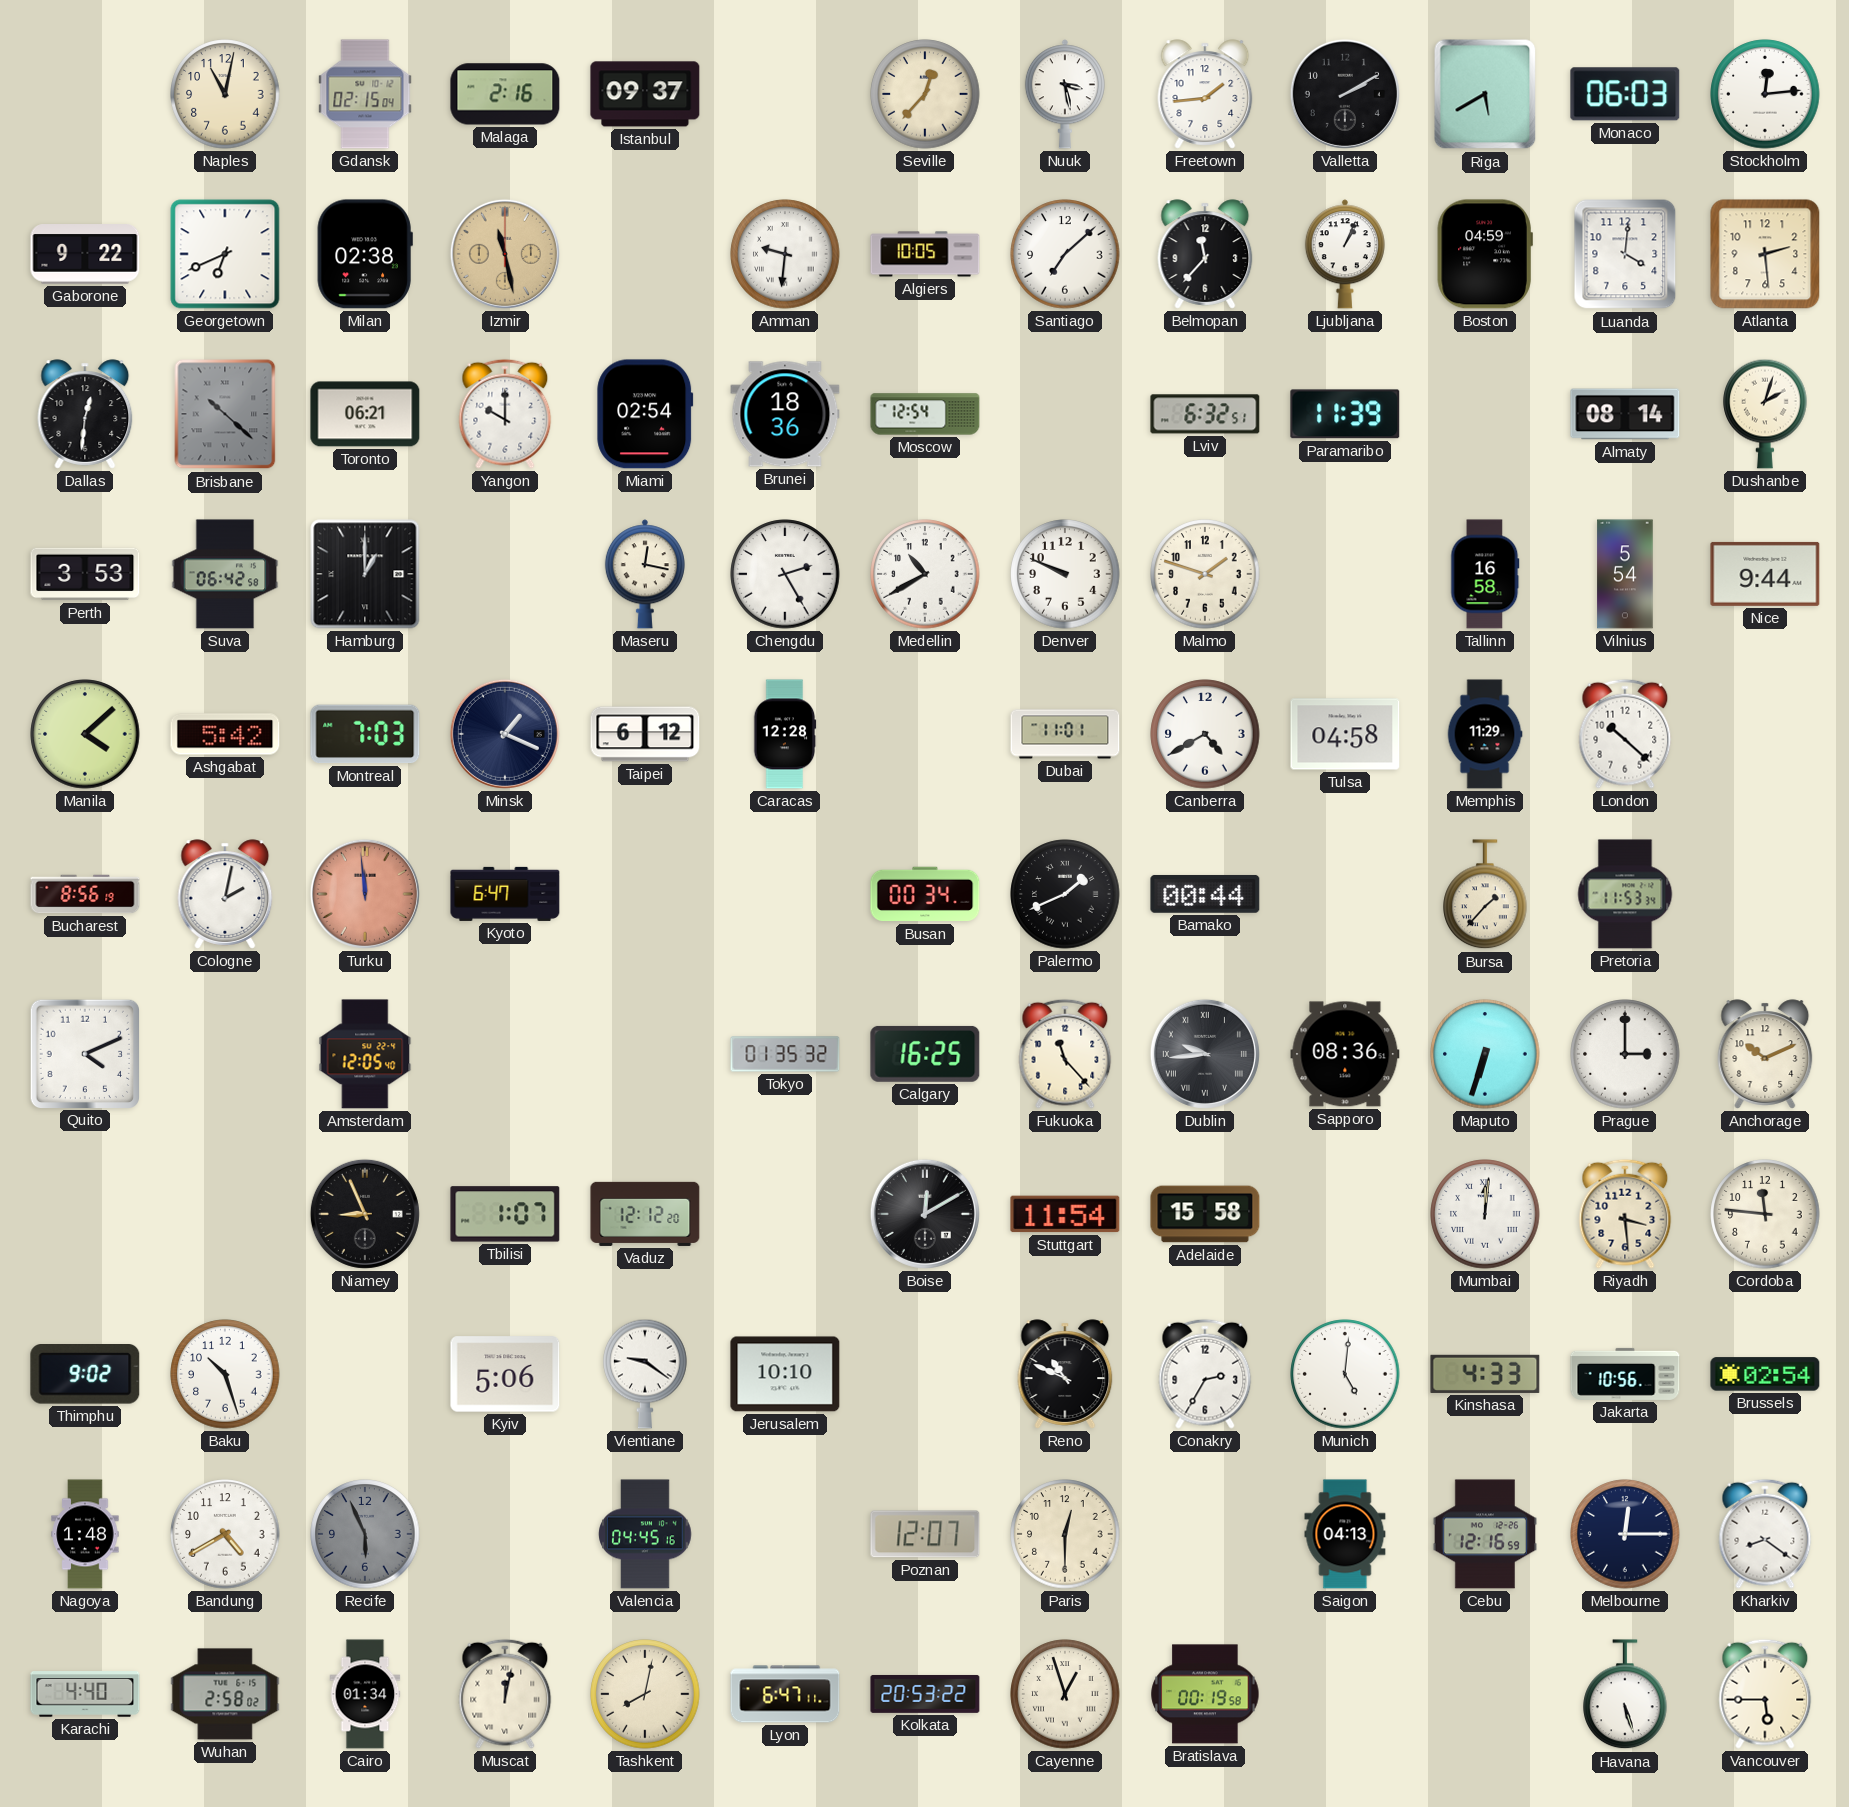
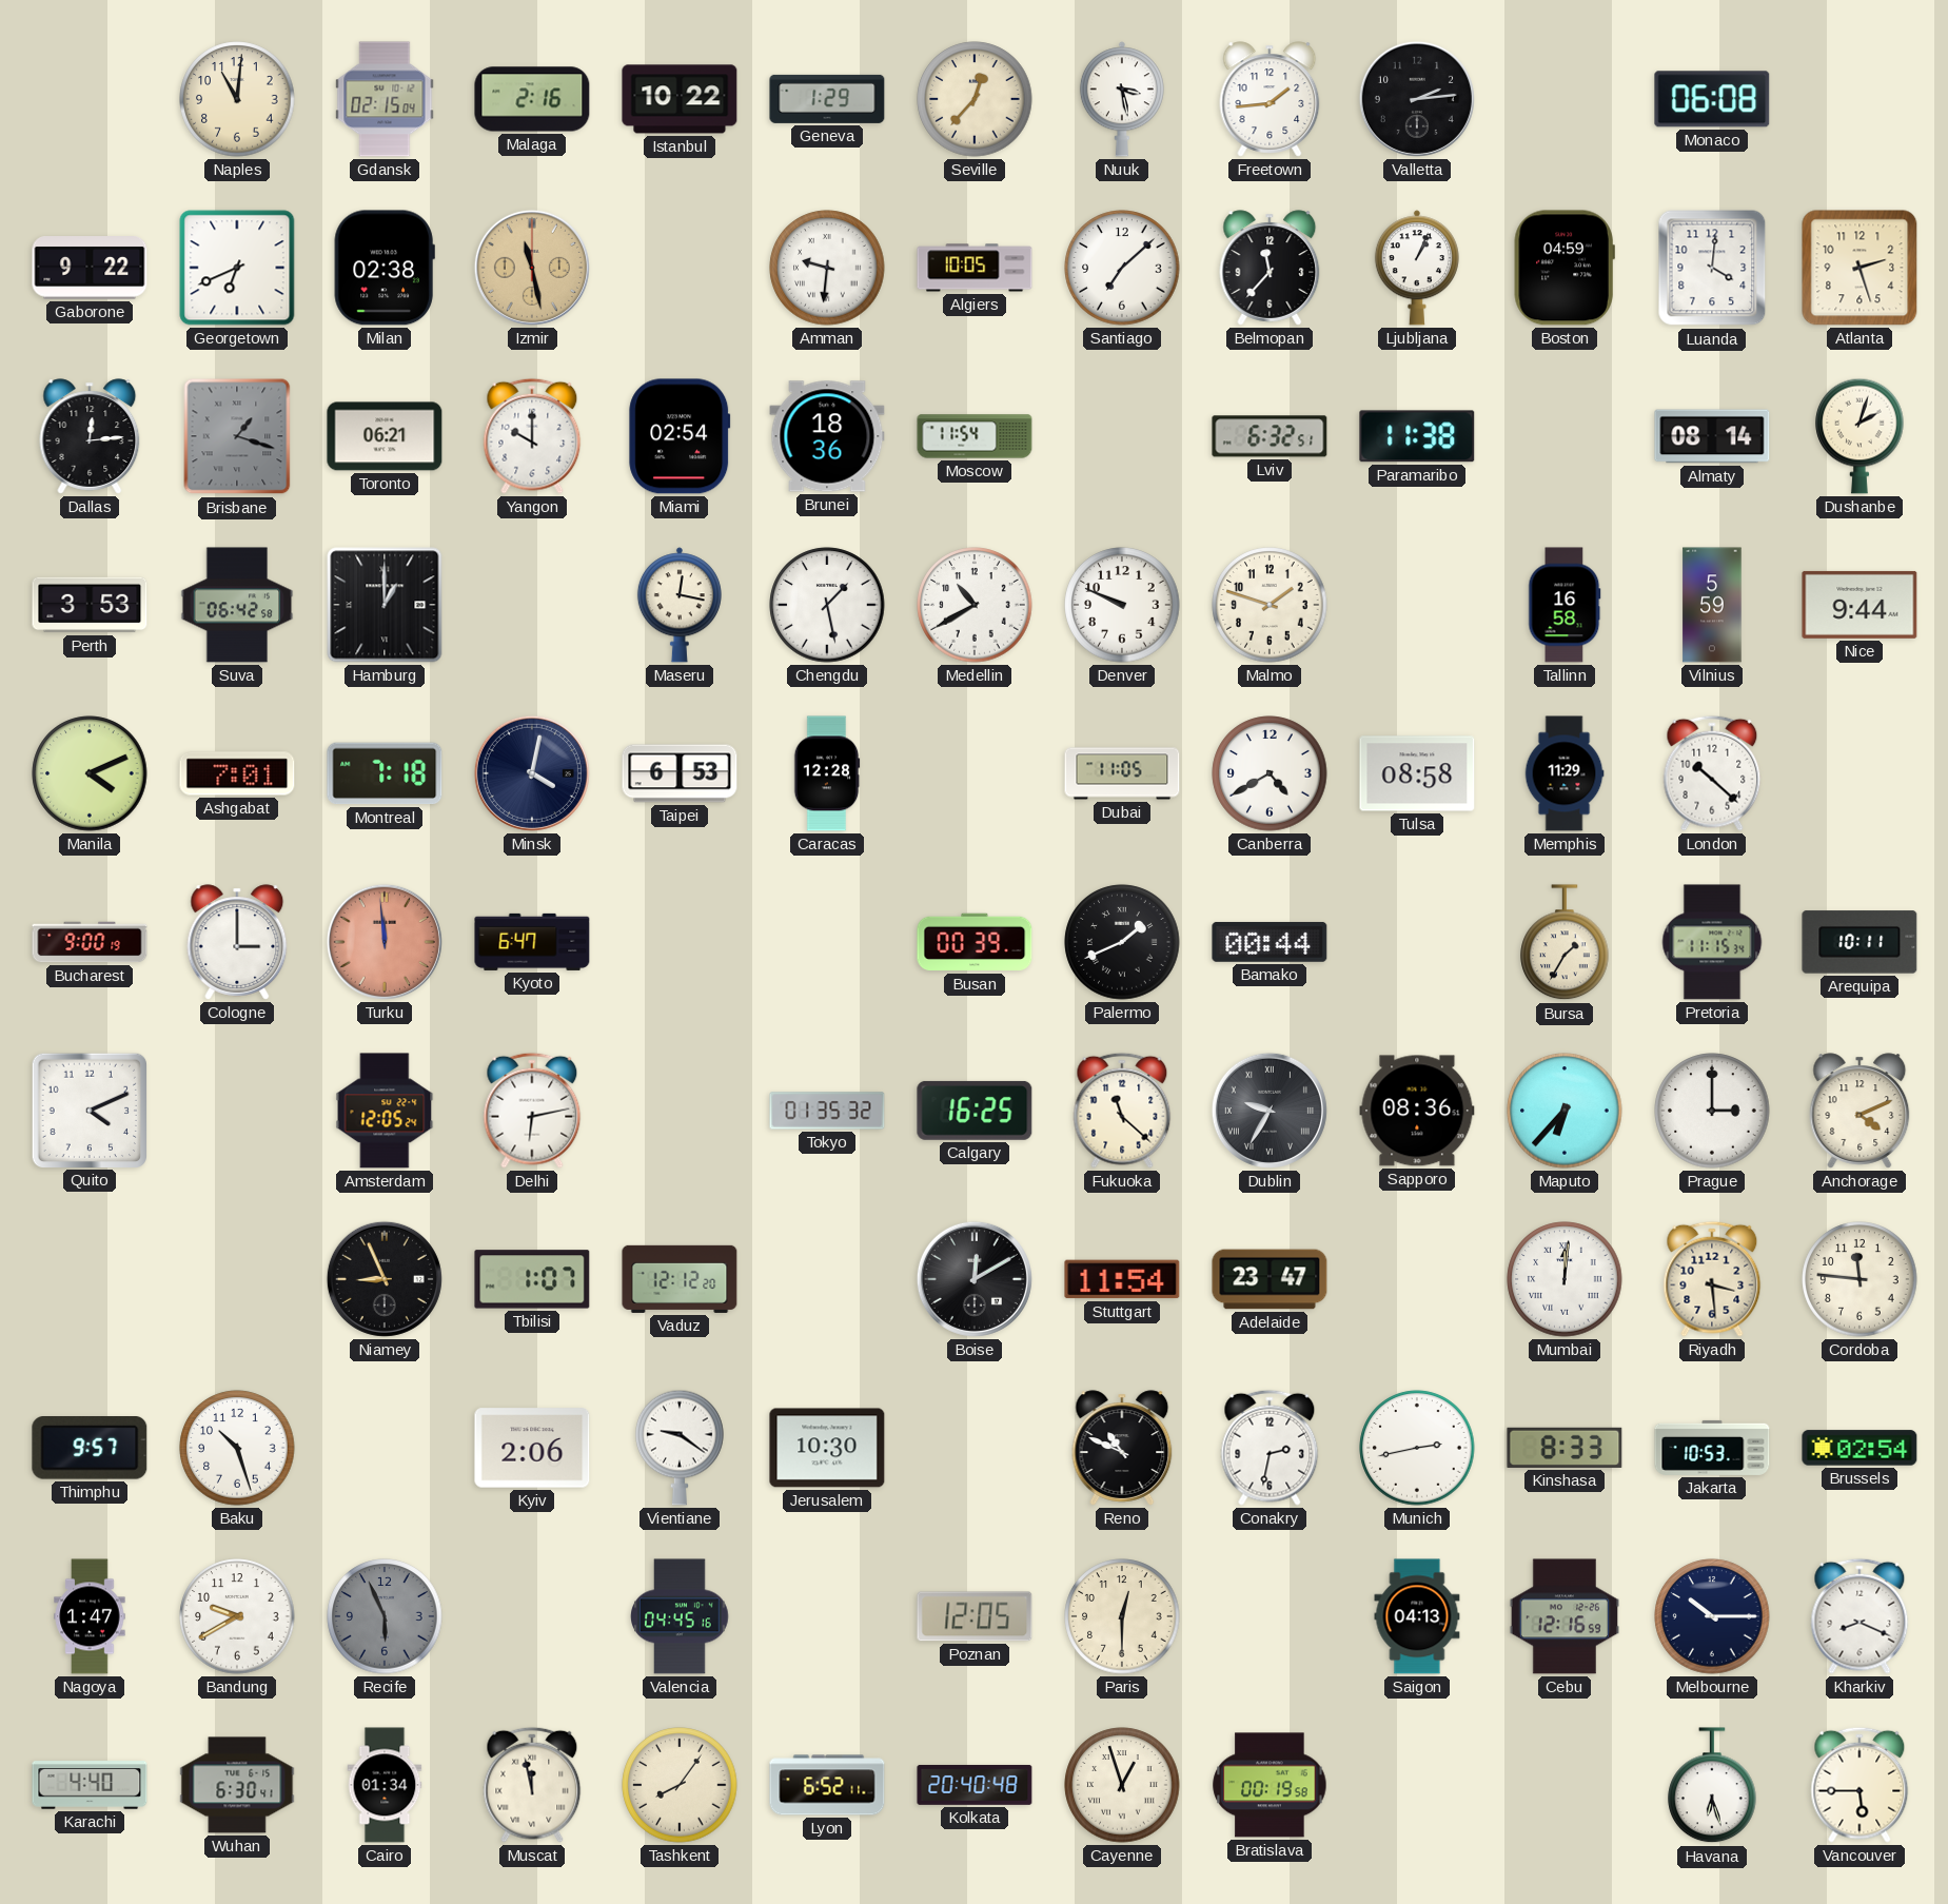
Naples: 11:02 -> 11:01 (237, 99)
Istanbul: 09:37 -> 10:22 (680, 99)
Geneva: none -> 1:29 (827, 99)
Valletta: 2:10 -> 2:14 (1417, 99)
Riga: 5:40 -> none (1485, 94)
Monaco: 06:03 -> 06:08 (1712, 99)
Stockholm: 12:14 -> none (1765, 94)
Atlanta: 2:29 -> 2:27 (1860, 268)
Dallas: 12:31 -> 12:14 (90, 436)
Brisbane: 10:22 -> 1:18 (237, 436)
Moscow: 12:54 -> 11:54 (975, 436)
Paramaribo: 11:39 -> 11:38 (1417, 436)
Chengdu: 2:25 -> 1:28 (827, 605)
Vilnius: 5:54 -> 5:59 (1712, 605)
Manila: 4:08 -> 4:11 (90, 773)
Ashgabat: 5:42 -> 7:01 (237, 773)
Montreal: 7:03 -> 7:18 (385, 773)
Minsk: 1:19 -> 4:02 (532, 773)
Taipei: 6:12 -> 6:53 (680, 773)
Dubai: 11:01 -> 11:05 (1122, 773)
Tulsa: 04:58 -> 08:58 (1417, 773)
Bucharest: 8:56 -> 9:00 (90, 942)
Cologne: 2:02 -> 3:00 (237, 942)
Busan: 00:34 -> 00:39 (975, 942)
Bursa: 1:37 -> 1:35 (1565, 943)
Pretoria: 11:53 -> 11:15 (1712, 942)
Arequipa: none -> 10:11 (1860, 942)
Amsterdam: 12:05:40 -> 12:05:24 (385, 1111)
Delhi: none -> 6:13 (532, 1111)
Fukuoka: 11:23 -> 11:22 (1122, 1111)
Dublin: 9:44 -> 9:35 (1270, 1111)
Maputo: 6:33 -> 6:37 (1565, 1111)
Anchorage: 10:11 -> 4:11 (1860, 1111)
Adelaide: 15:58 -> 23:47 (1270, 1279)
Thimphu: 9:02 -> 9:57 (90, 1448)
Kyiv: 5:06 -> 2:06 (532, 1448)
Jerusalem: 10:10 -> 10:30 (827, 1448)
Conakry: 2:35 -> 2:32 (1270, 1448)
Munich: 5:01 -> 2:43 (1417, 1448)
Kinshasa: 4:33 -> 8:33 (1565, 1448)
Jakarta: 10:56 -> 10:53 (1712, 1448)
Nagoya: 1:48 -> 1:47 (90, 1616)
Bandung: 4:40 -> 9:40 (237, 1616)
Poznan: 12:07 -> 12:05 (975, 1616)
Melbourne: 12:15 -> 10:15 (1712, 1616)
Kharkiv: 8:21 -> 8:19 (1860, 1616)
Wuhan: 2:58 -> 6:30 (237, 1785)
Muscat: 12:02 -> 11:58 (532, 1785)
Tashkent: 8:02 -> 8:06 (680, 1785)
Lyon: 6:47 -> 6:52 (827, 1785)
Kolkata: 20:53 -> 20:40 (975, 1785)
Havana: 5:27 -> 6:27 (1712, 1786)
